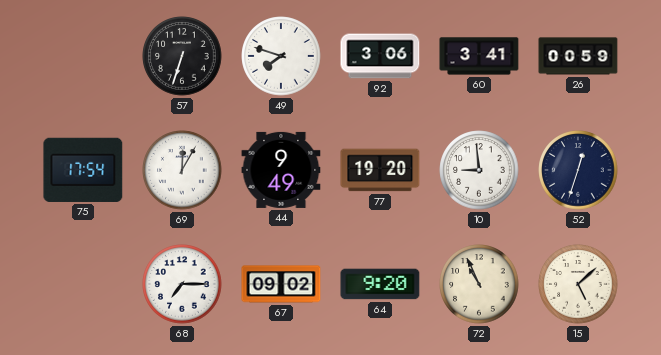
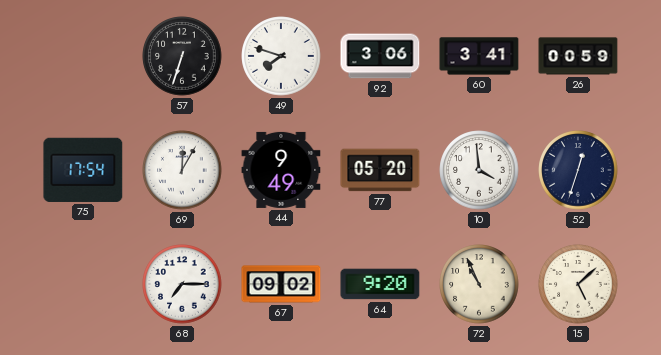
77: 19:20 -> 05:20 (380, 170)
10: 8:59 -> 3:59 (479, 170)
